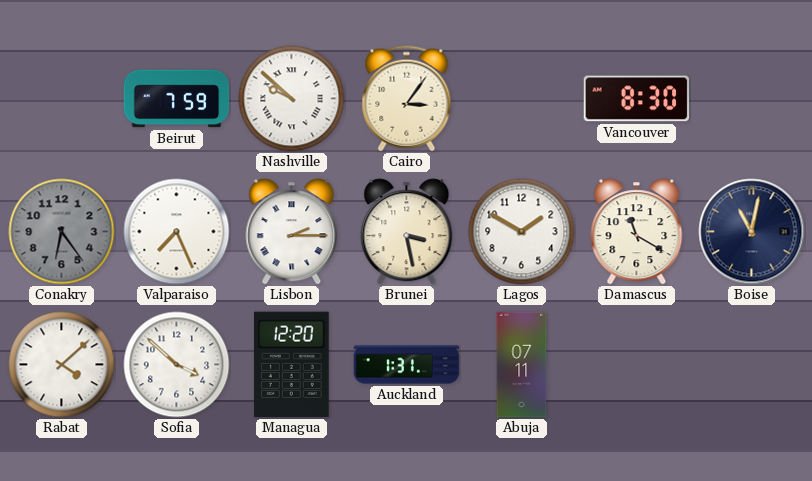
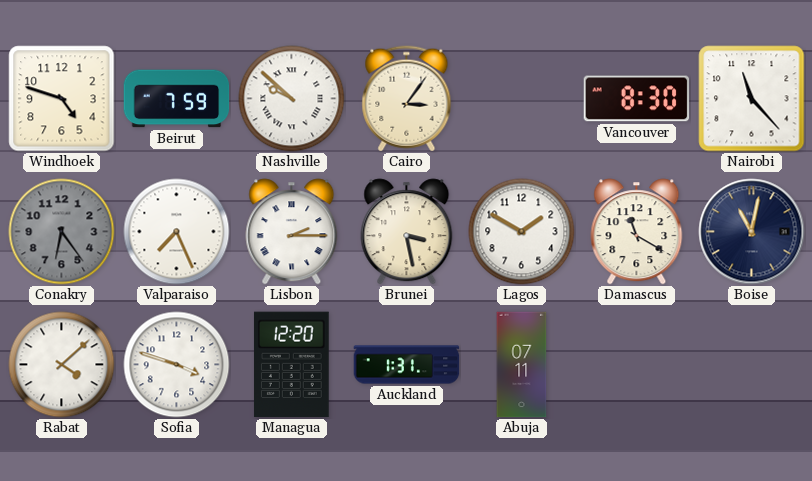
Windhoek: none -> 4:48 (62, 99)
Nairobi: none -> 11:23 (752, 99)
Sofia: 3:52 -> 3:48 (177, 365)
